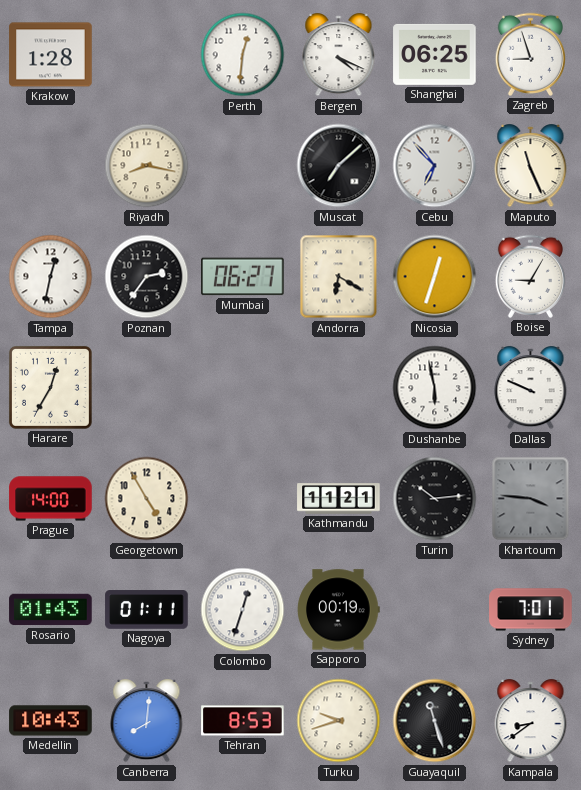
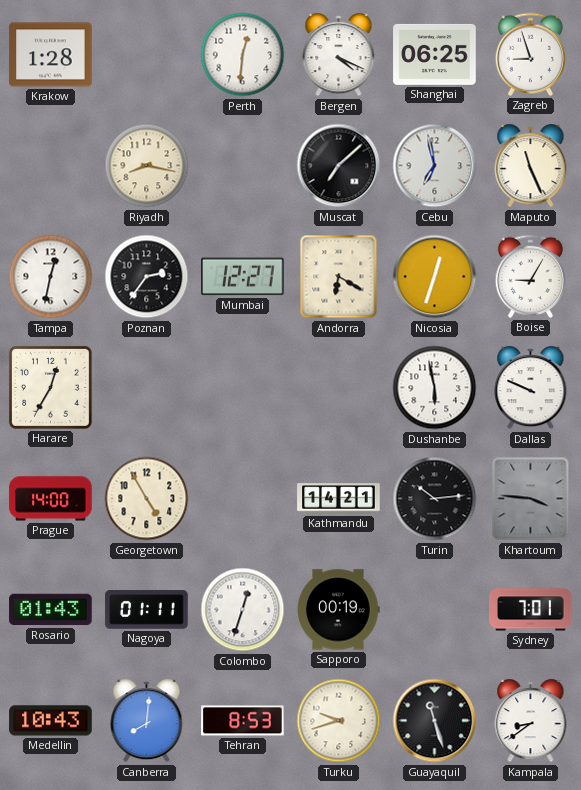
Cebu: 6:53 -> 6:58 (435, 166)
Mumbai: 06:27 -> 12:27 (243, 277)
Kathmandu: 11:21 -> 14:21 (339, 499)
